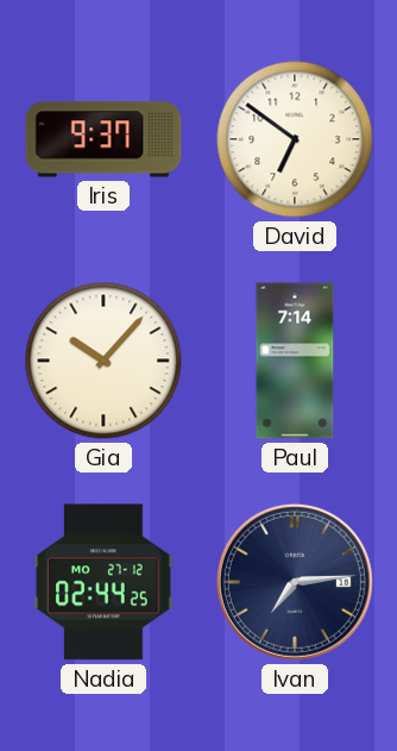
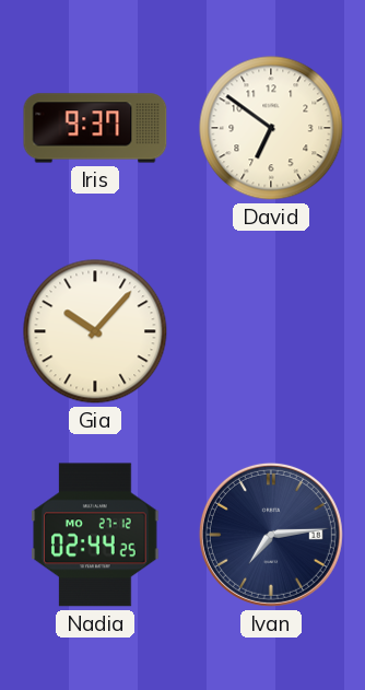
Paul: 7:14 -> none (295, 361)
